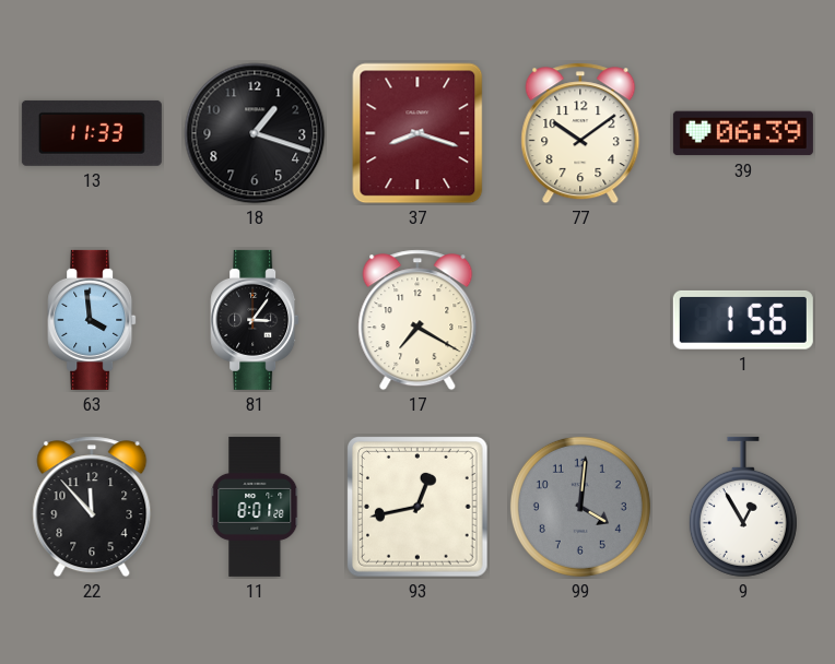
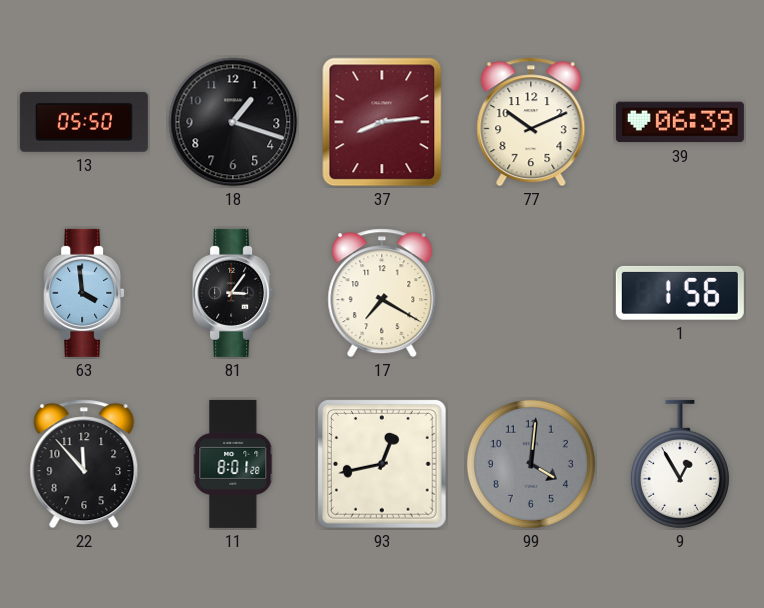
13: 11:33 -> 05:50 (84, 122)
37: 8:18 -> 8:14 (382, 122)
77: 10:09 -> 10:11 (531, 122)
